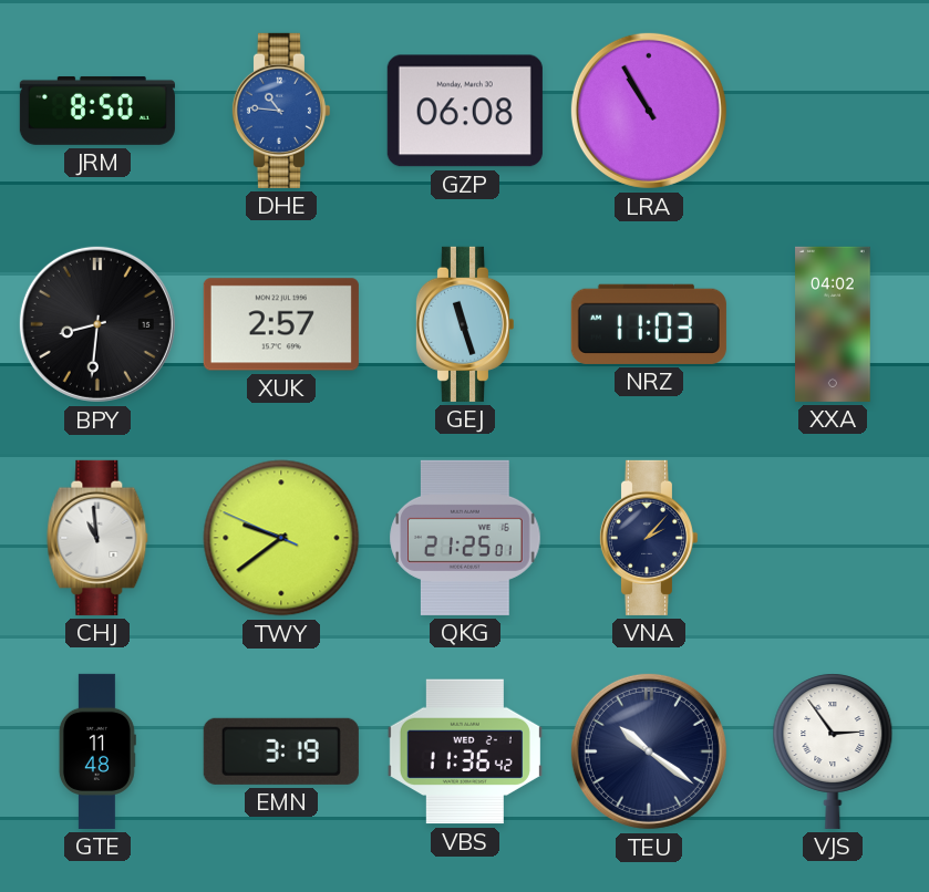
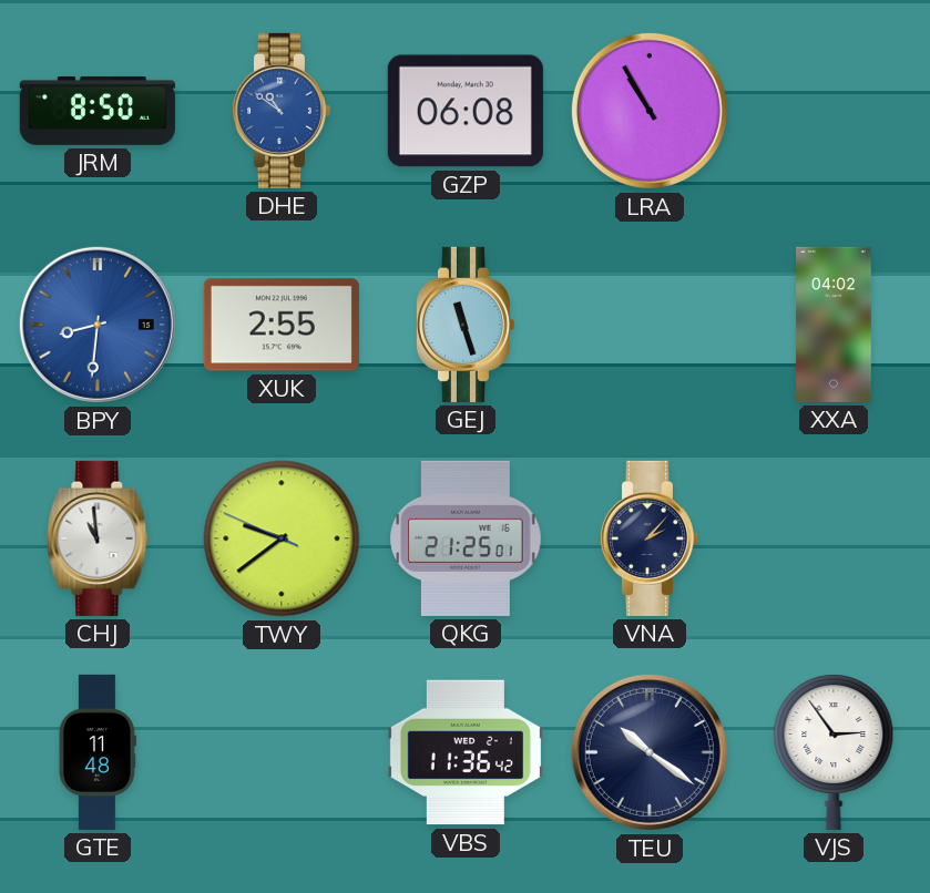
DHE: 10:46 -> 10:51 (280, 111)
BPY dial: black -> blue (98, 325)
XUK: 2:57 -> 2:55 (282, 325)
NRZ: 11:03 -> none (649, 324)
EMN: 3:19 -> none (281, 751)
